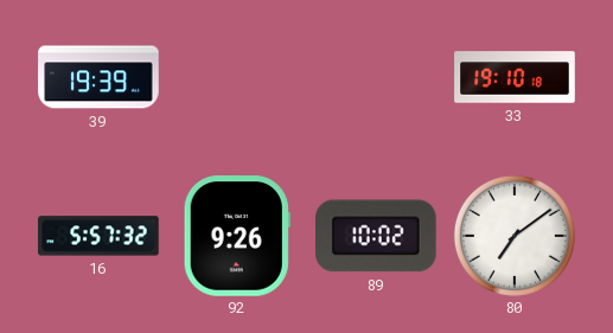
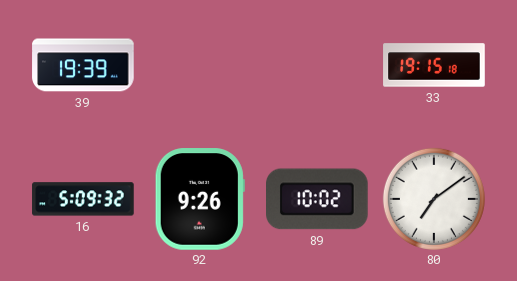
33: 19:10 -> 19:15 (434, 65)
16: 5:57 -> 5:09 (83, 199)
